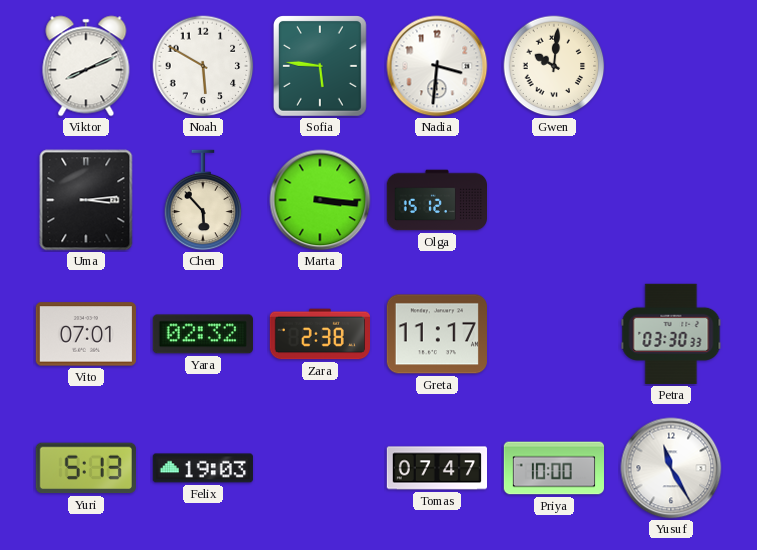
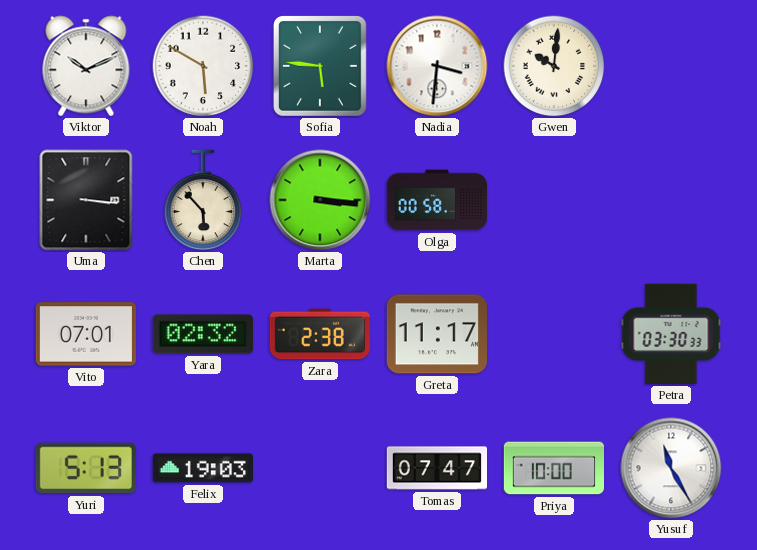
Viktor: 8:11 -> 10:11 (86, 66)
Uma: 3:14 -> 3:16 (86, 200)
Olga: 15:12 -> 00:58 (436, 200)
